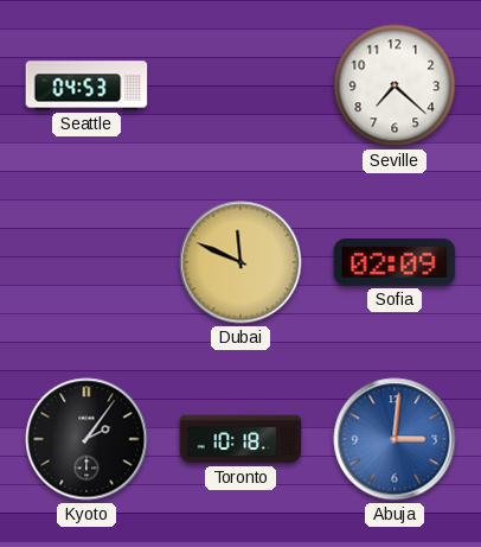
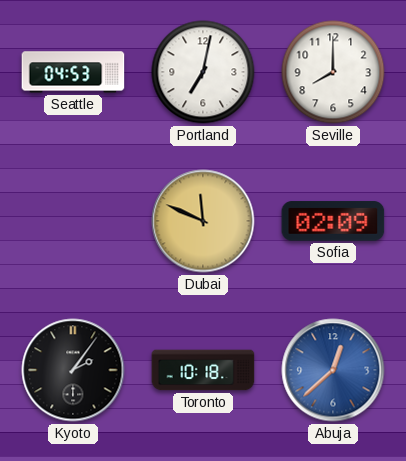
Portland: none -> 7:02 (203, 72)
Seville: 7:22 -> 8:00 (333, 72)
Abuja: 3:01 -> 12:38 (333, 370)
